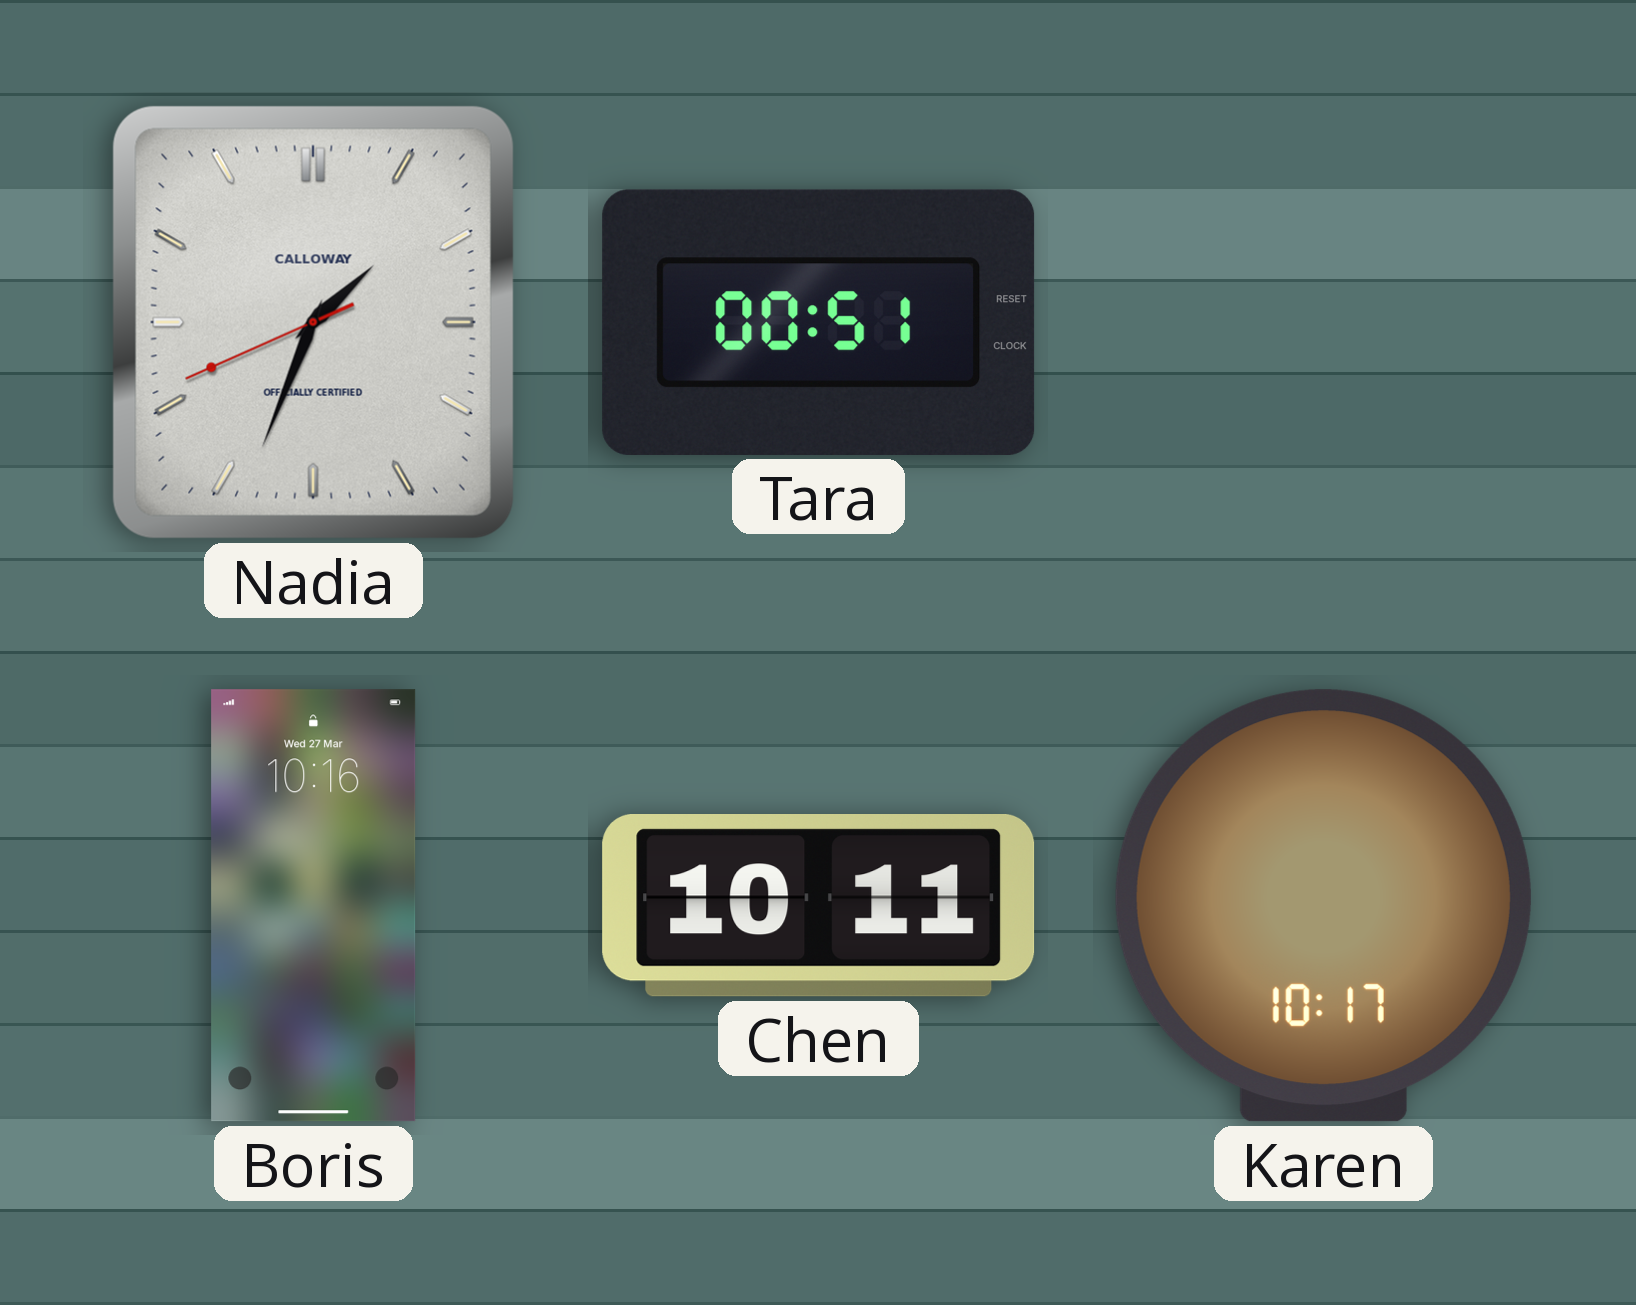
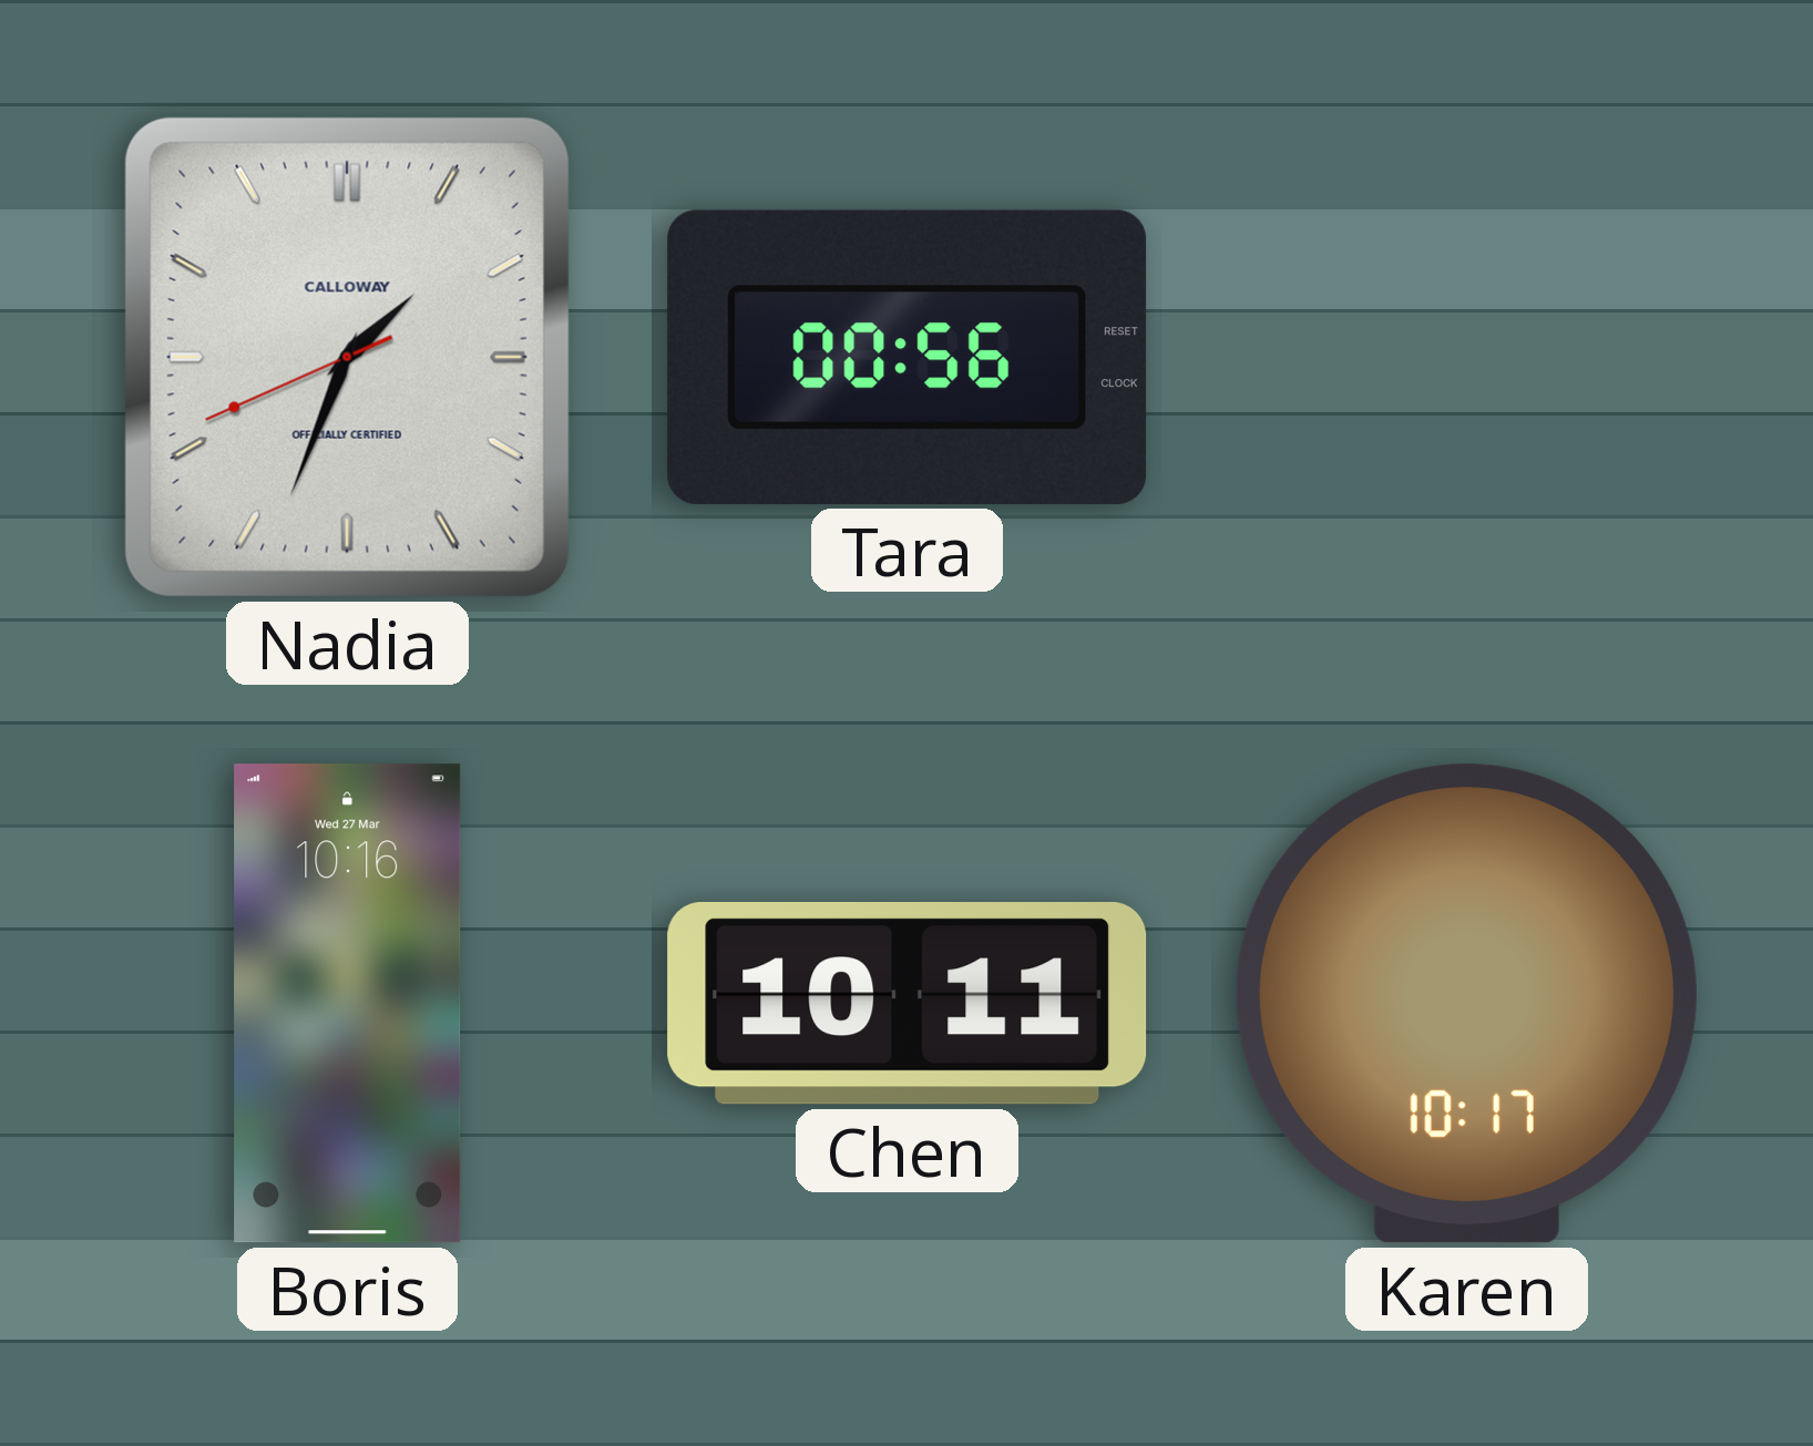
Tara: 00:51 -> 00:56 (908, 357)
